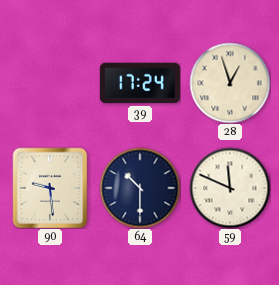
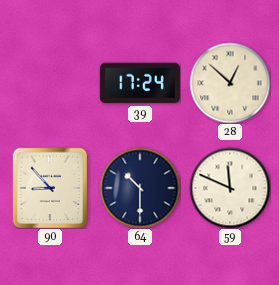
28: 12:57 -> 12:52 (230, 83)
90: 9:29 -> 8:53 (50, 188)
